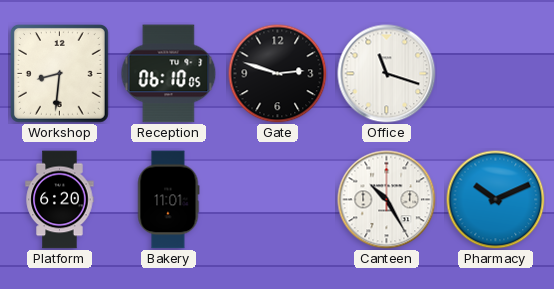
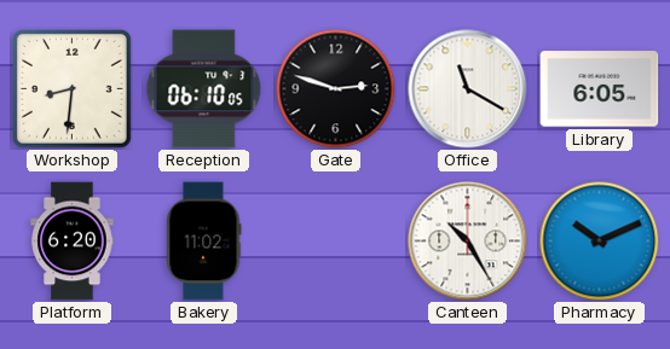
Office: 11:18 -> 11:20 (468, 89)
Library: none -> 6:05 (600, 89)
Bakery: 11:01 -> 11:02 (203, 242)
